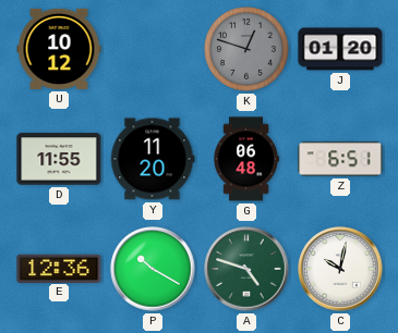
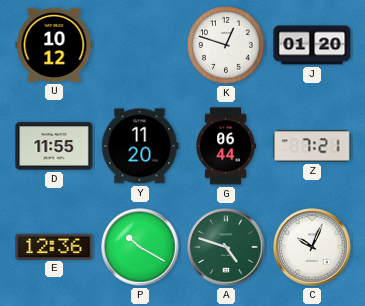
K dial: grey -> white (227, 46)
G: 06:48 -> 06:44 (225, 146)
Z: 6:51 -> 7:21 (312, 146)
C: 10:02 -> 10:04 (312, 247)
